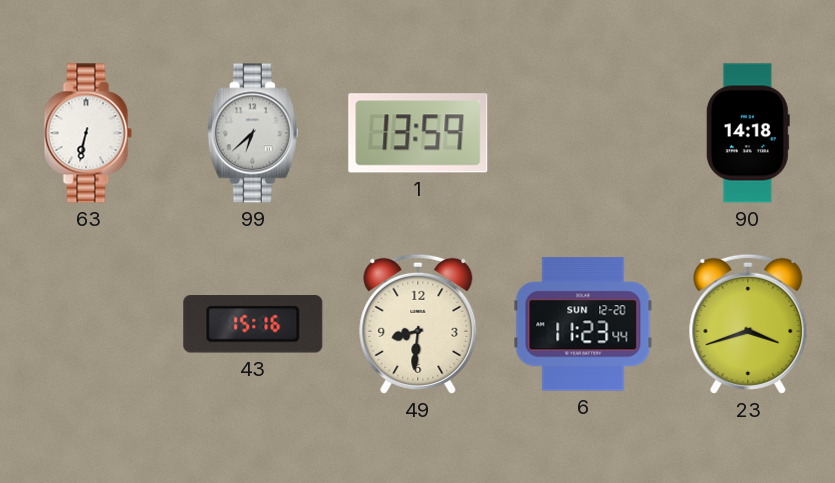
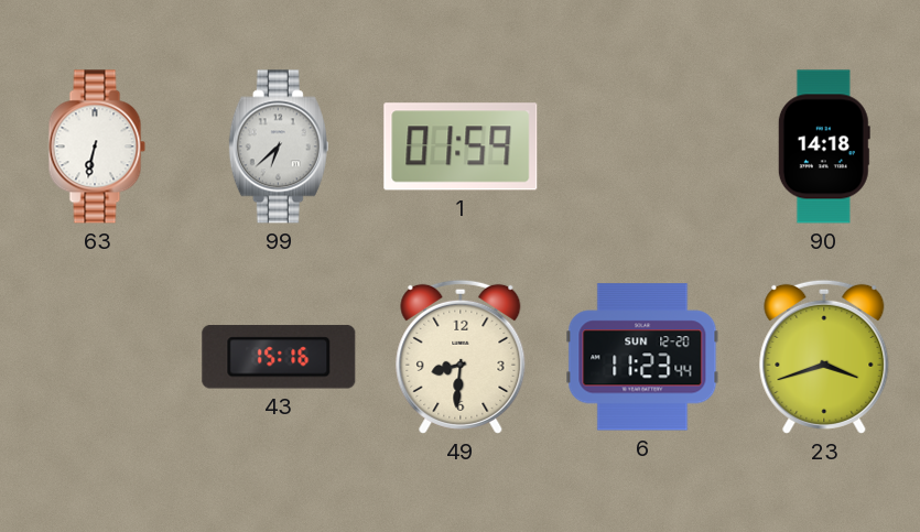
1: 13:59 -> 01:59 (461, 146)
